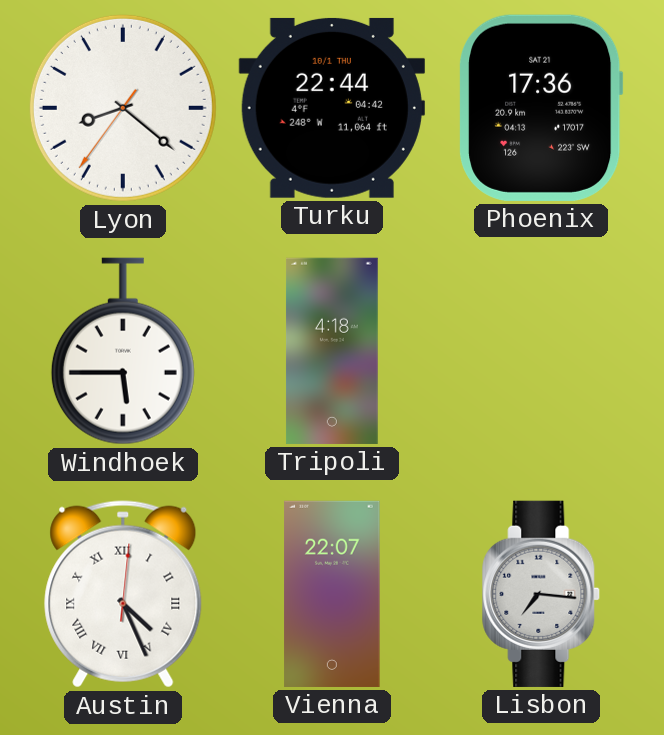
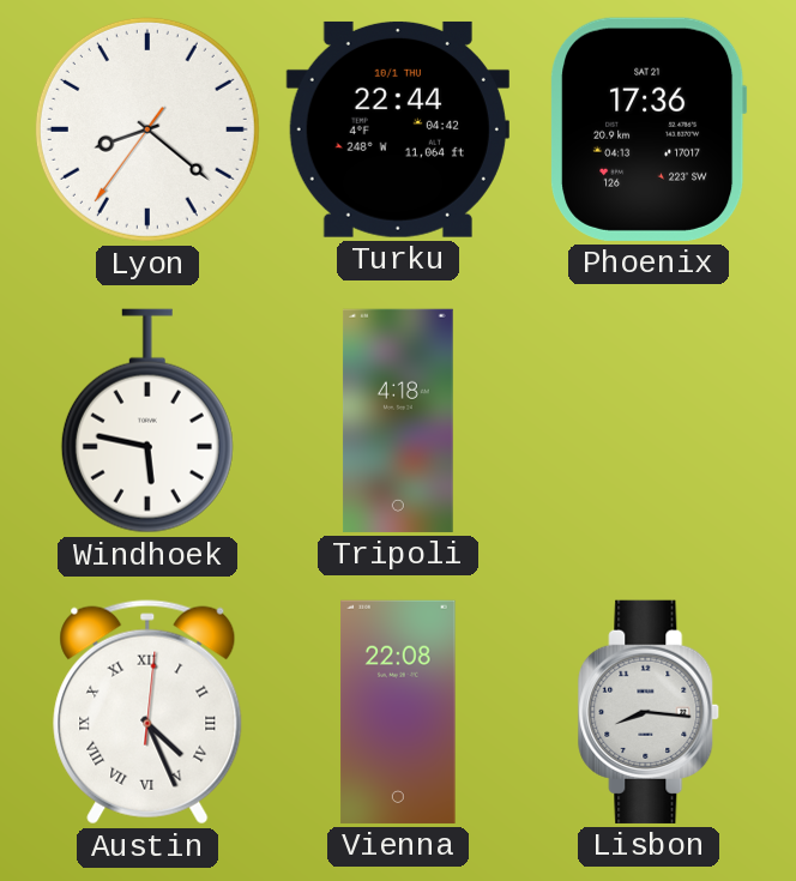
Windhoek: 5:45 -> 5:47 (147, 421)
Vienna: 22:07 -> 22:08 (398, 712)
Lisbon: 7:16 -> 8:16 (650, 712)
